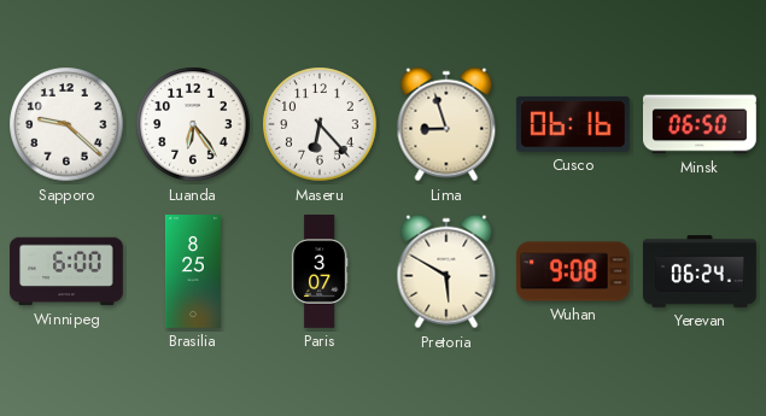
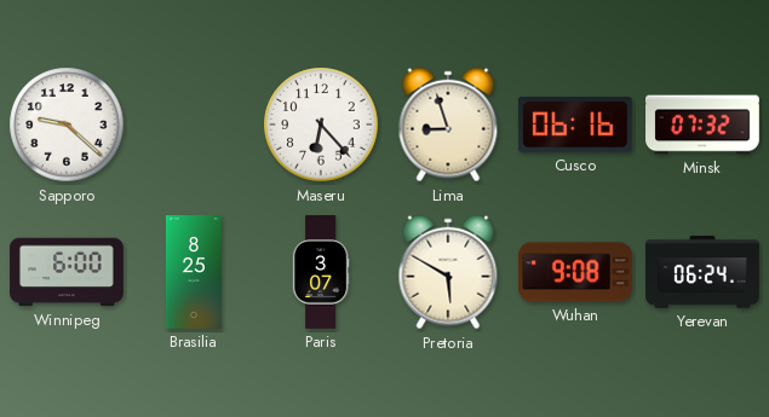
Luanda: 6:24 -> none (193, 124)
Minsk: 06:50 -> 07:32 (704, 124)
